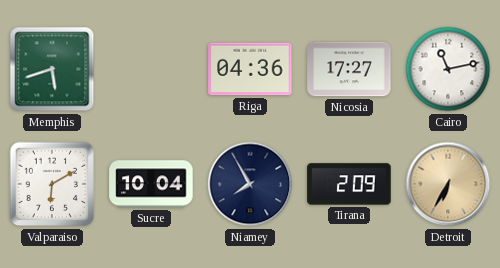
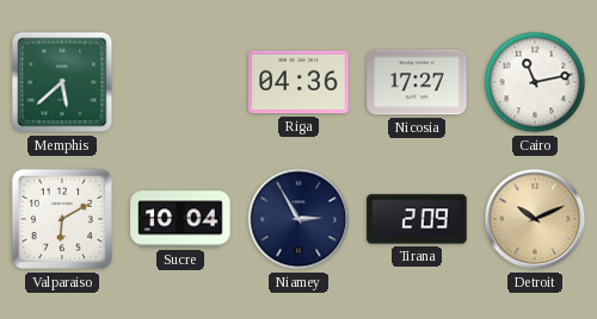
Memphis: 5:42 -> 5:38 (62, 82)
Niamey: 7:55 -> 2:55 (298, 219)
Detroit: 6:35 -> 10:11 (535, 219)
